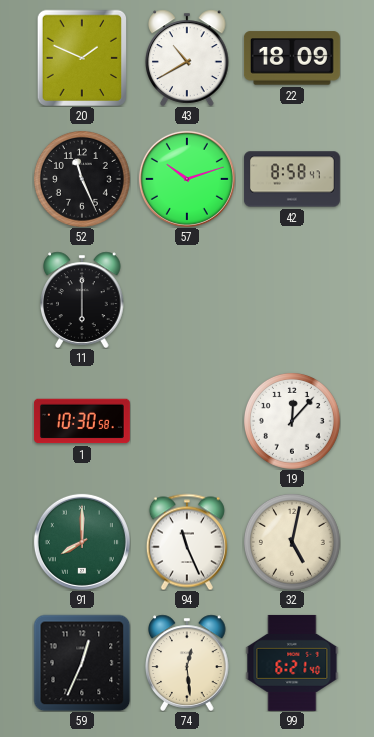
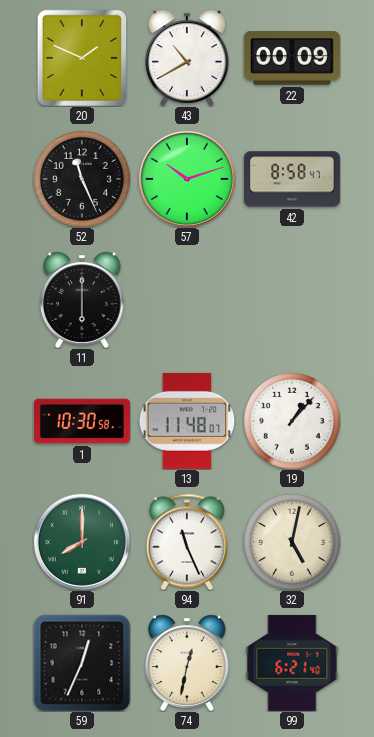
22: 18:09 -> 00:09 (292, 58)
13: none -> 11:48 (187, 421)
19: 12:07 -> 1:07 (292, 421)
74: 12:29 -> 12:32 (187, 663)
